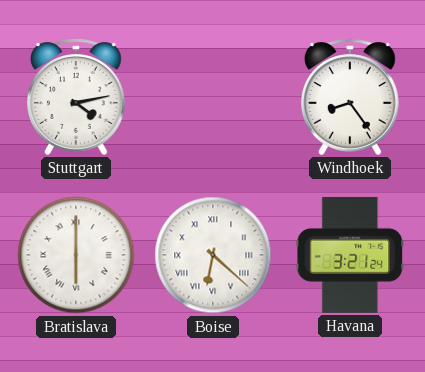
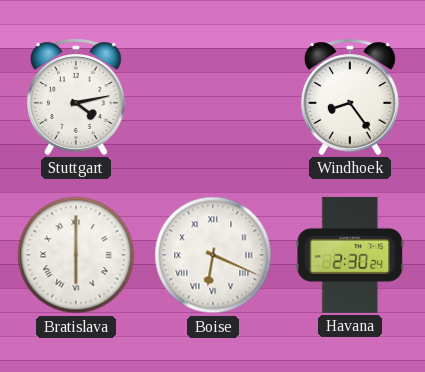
Boise: 6:22 -> 6:19 (213, 255)
Havana: 3:21 -> 2:30 (350, 255)
